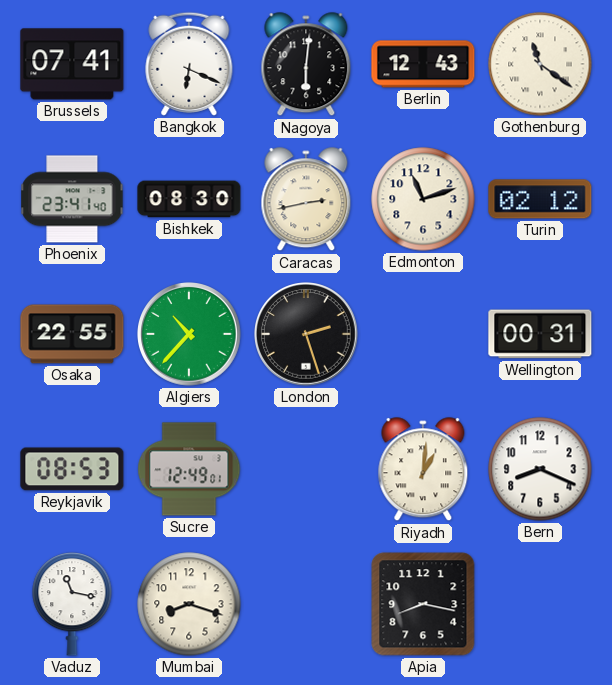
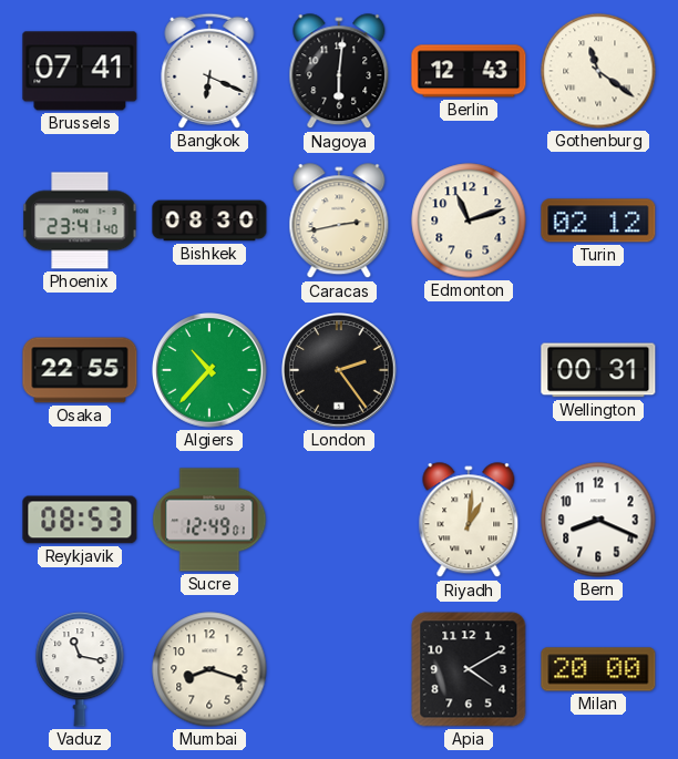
London: 2:27 -> 2:24 (339, 370)
Apia: 8:17 -> 4:10 (469, 669)
Milan: none -> 20:00 (598, 669)
